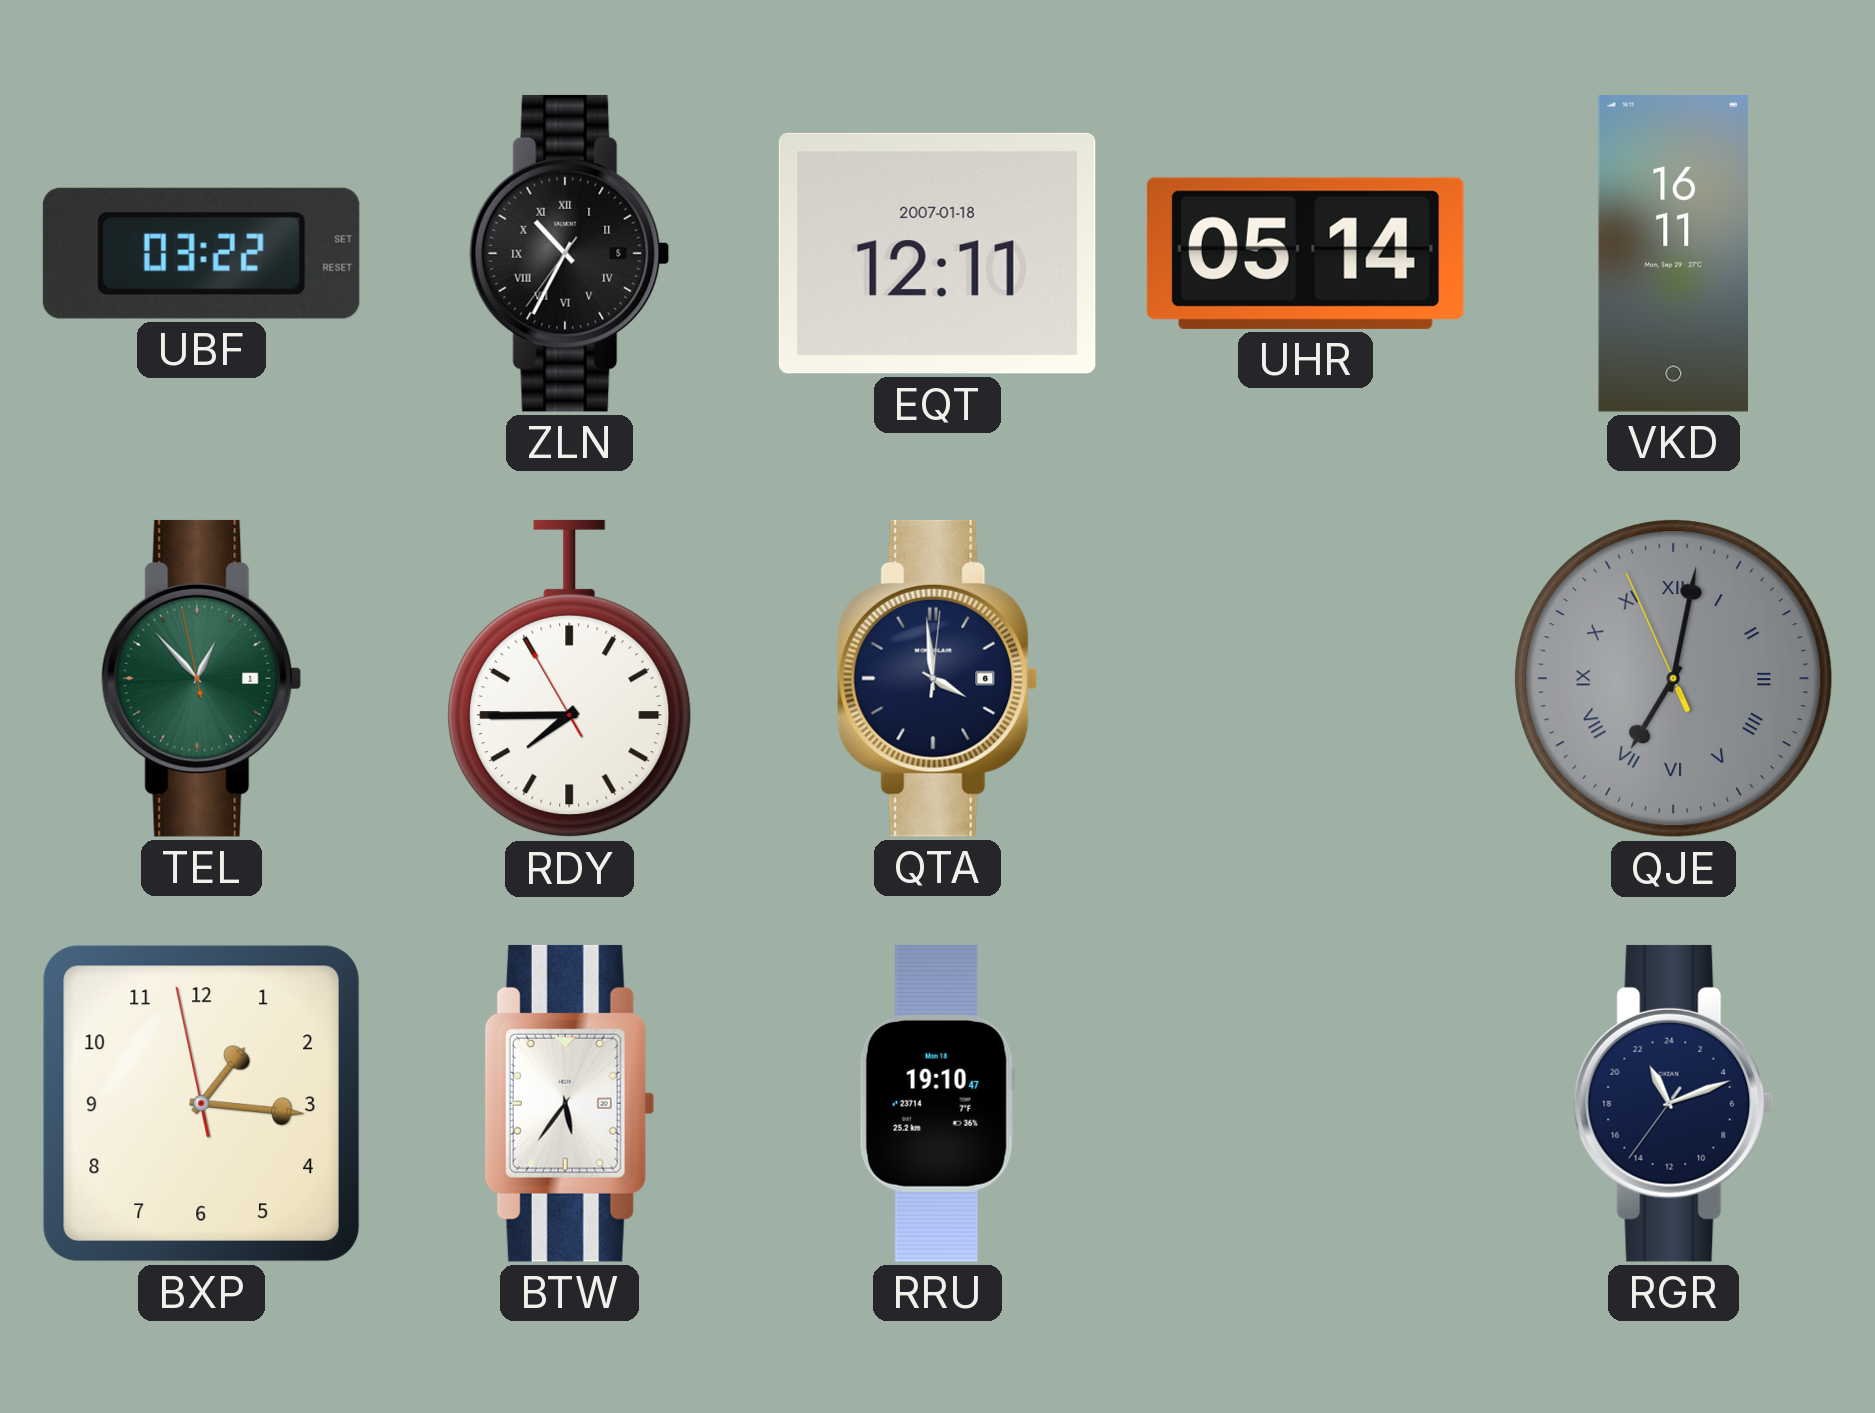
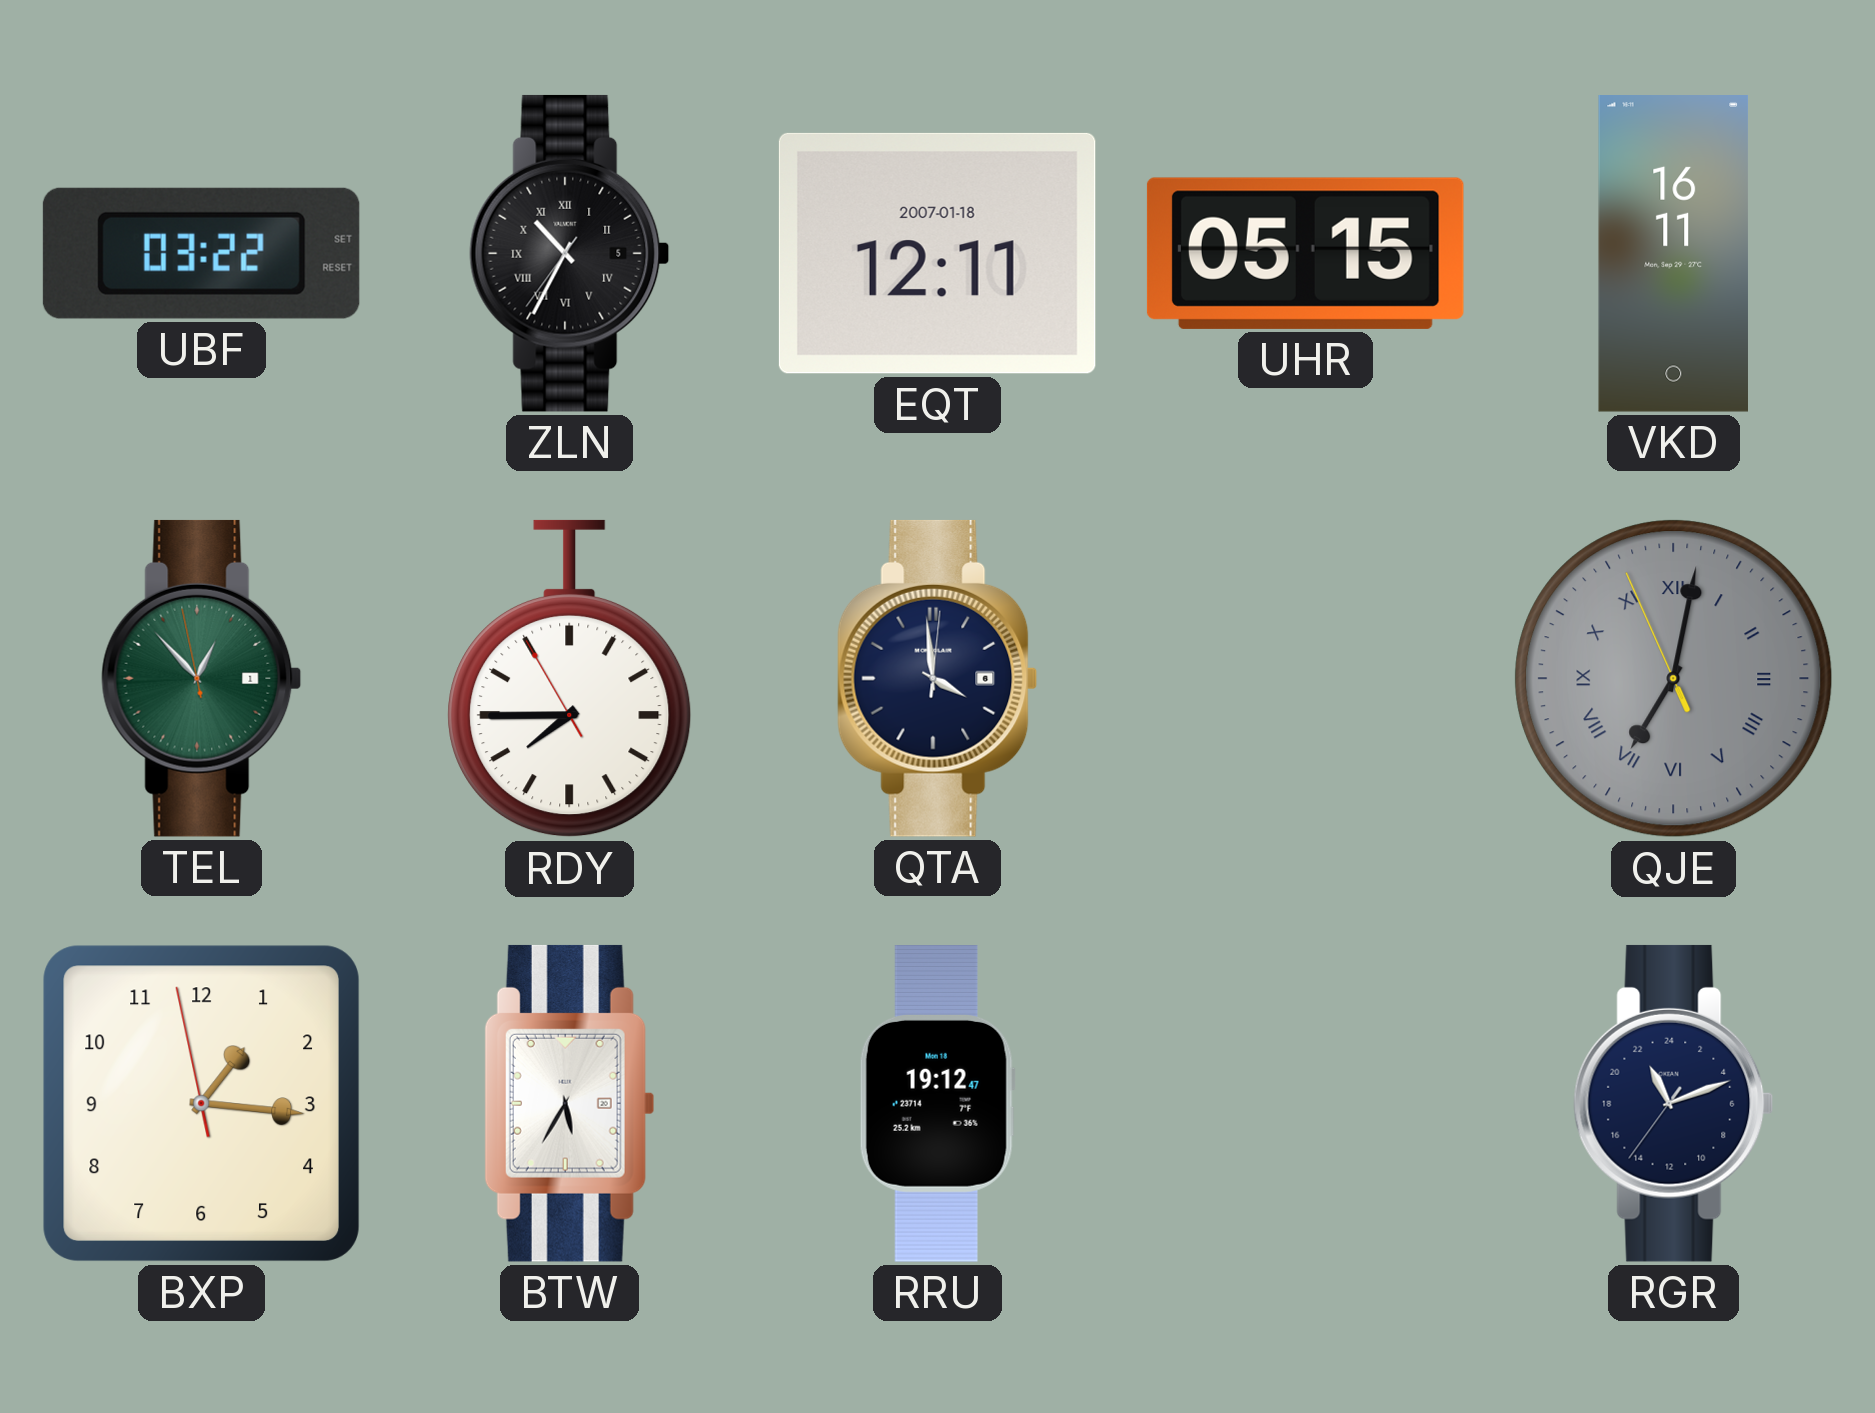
UHR: 05:14 -> 05:15 (1305, 253)
BTW: 5:36 -> 5:35 (570, 1103)
RRU: 19:10 -> 19:12 (937, 1104)
